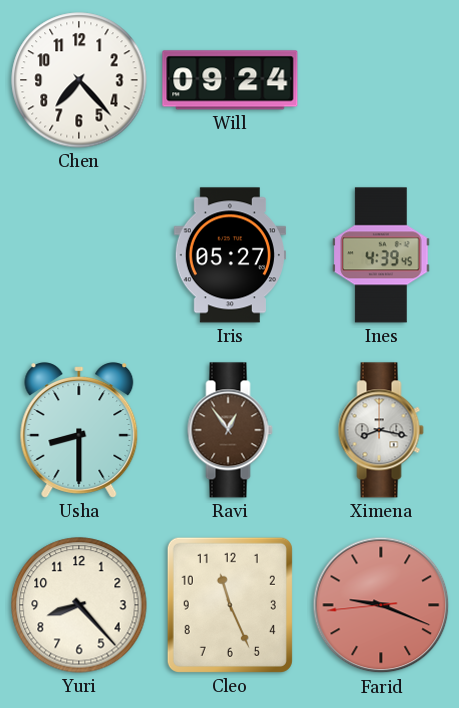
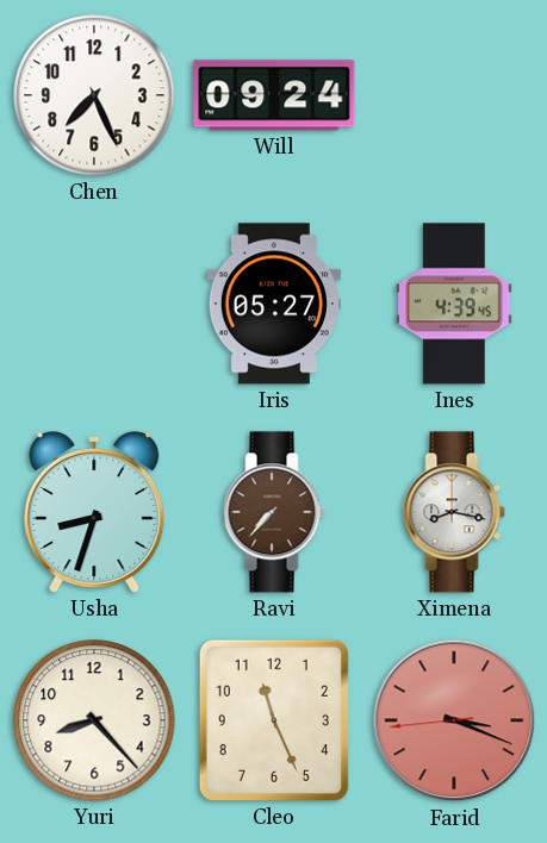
Chen: 7:23 -> 7:26 (94, 95)
Usha: 8:30 -> 8:33 (94, 512)
Ravi: 12:54 -> 7:37 (274, 512)
Farid: 9:18 -> 3:18 (454, 720)
